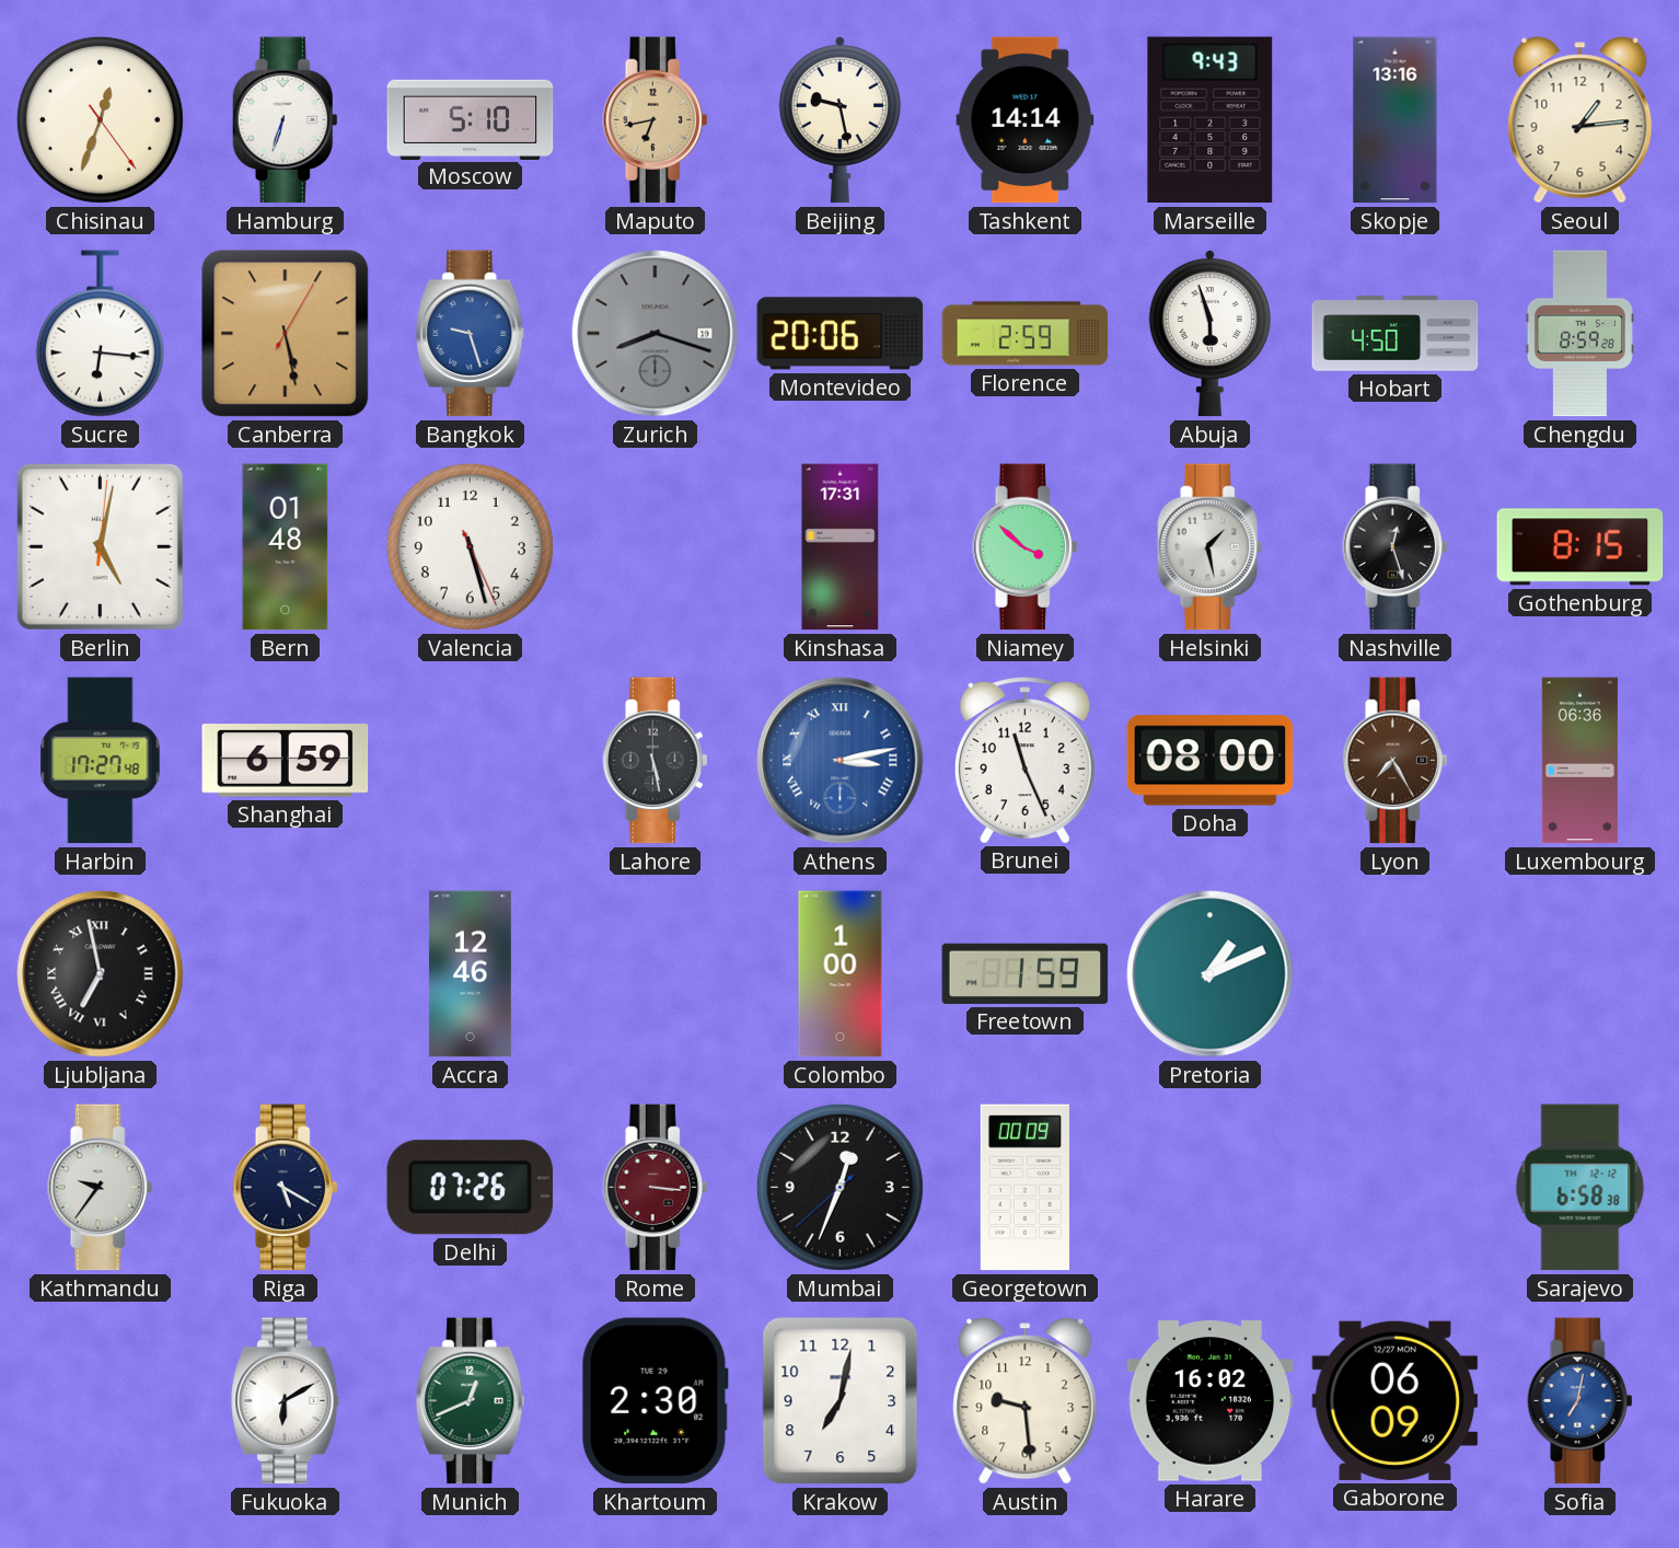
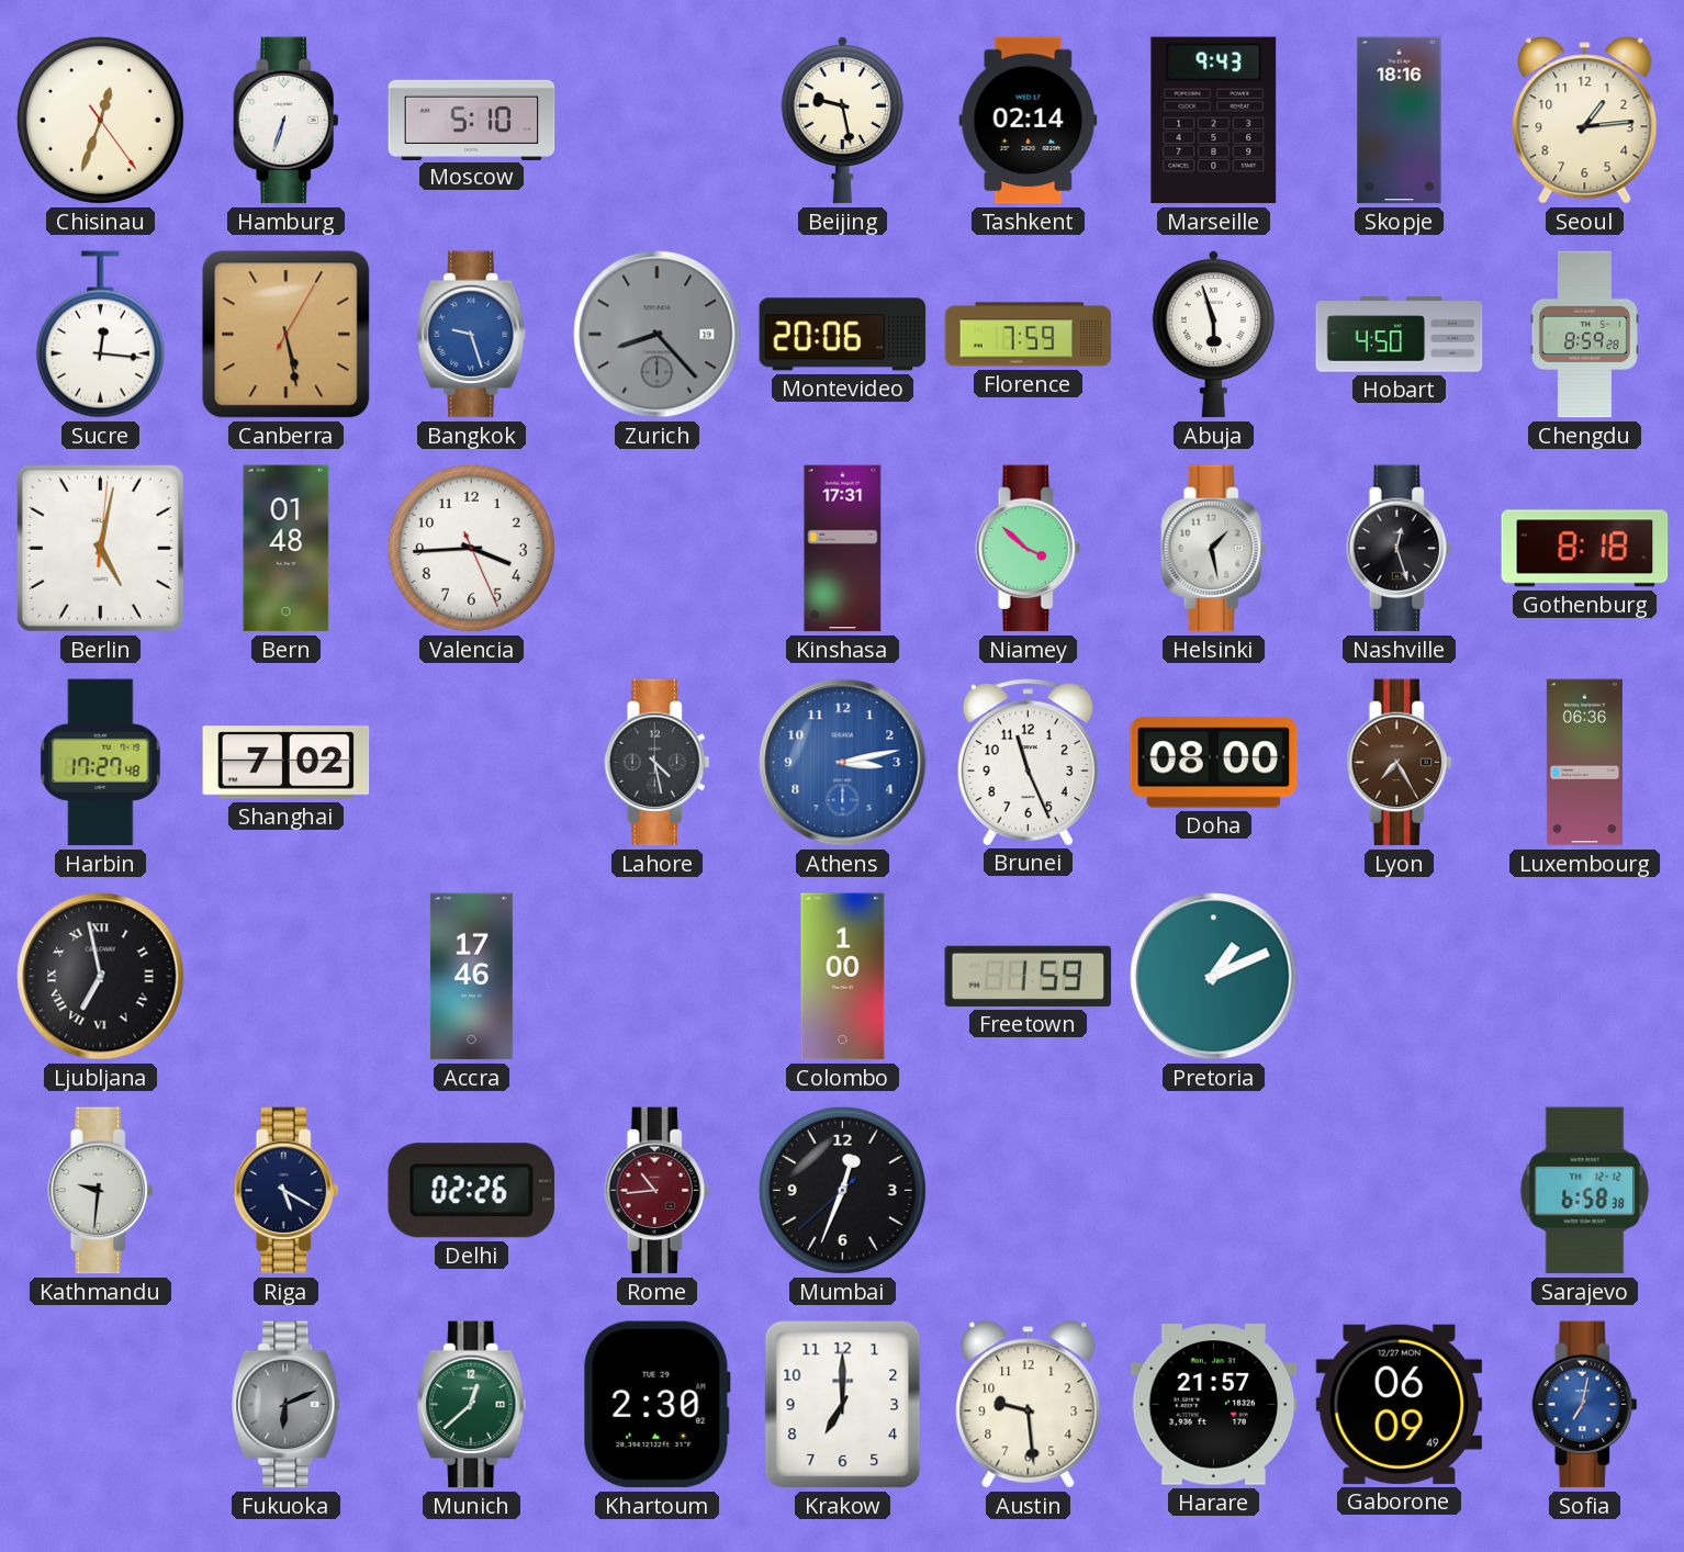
Maputo: 6:43 -> none (656, 120)
Tashkent: 14:14 -> 02:14 (1029, 121)
Skopje: 13:16 -> 18:16 (1400, 121)
Sucre: 6:16 -> 12:16 (100, 335)
Zurich: 8:18 -> 8:23 (658, 335)
Florence: 2:59 -> 7:59 (1029, 335)
Valencia: 5:27 -> 3:44 (471, 548)
Gothenburg: 8:15 -> 8:18 (1585, 549)
Shanghai: 6:59 -> 7:02 (287, 763)
Lahore: 5:28 -> 4:28 (658, 763)
Athens numerals: Roman -> Arabic (843, 763)
Accra: 12:46 -> 17:46 (471, 977)
Kathmandu: 9:36 -> 9:31 (101, 1191)
Delhi: 07:26 -> 02:26 (471, 1191)
Rome: 3:16 -> 10:44 (658, 1191)
Georgetown: 00:09 -> none (1024, 1188)
Fukuoka: 6:10 -> 6:11 (287, 1405)
Fukuoka dial: white -> grey (287, 1405)
Munich: 12:41 -> 12:38 (472, 1405)
Krakow: 7:02 -> 7:00 (843, 1405)
Harare: 16:02 -> 21:57 (1214, 1405)
